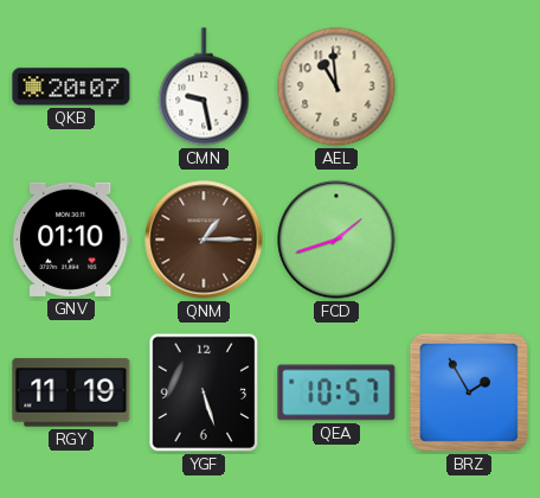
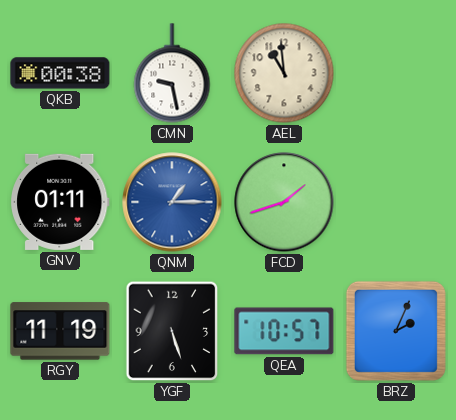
QKB: 20:07 -> 00:38 (60, 73)
GNV: 01:10 -> 01:11 (61, 202)
QNM dial: brown -> blue (172, 202)
BRZ: 1:55 -> 2:04 (396, 331)
